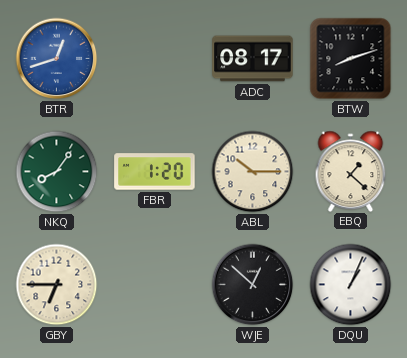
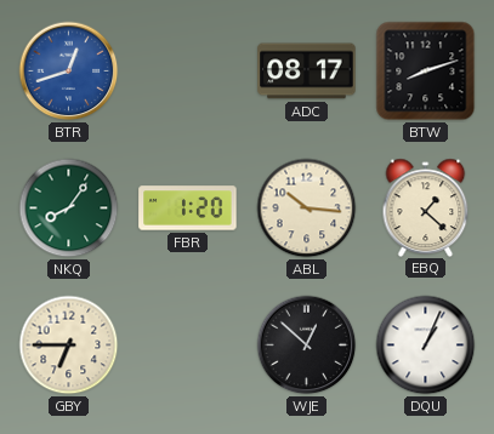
ABL: 10:15 -> 10:16 (307, 209)
